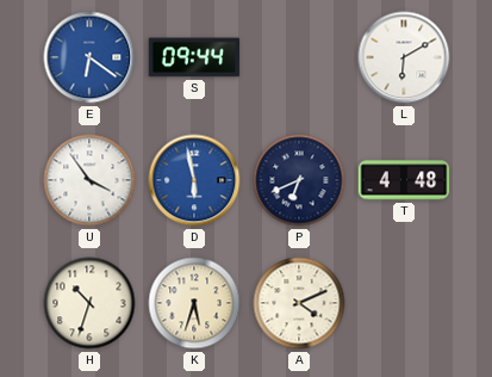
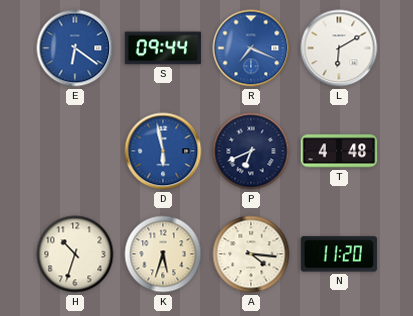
R: none -> 7:19 (251, 48)
U: 3:54 -> none (89, 180)
A: 4:11 -> 4:16 (251, 254)
N: none -> 11:20 (339, 254)
